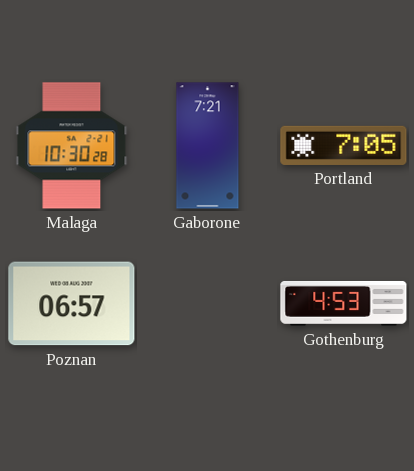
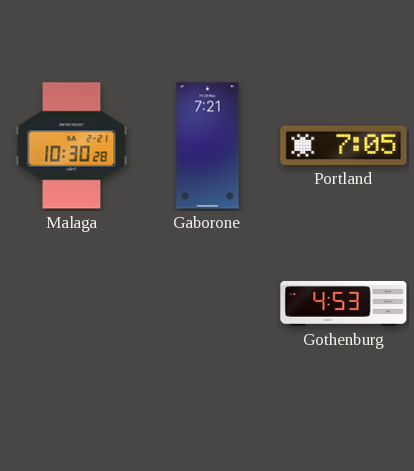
Poznan: 06:57 -> none (72, 304)
